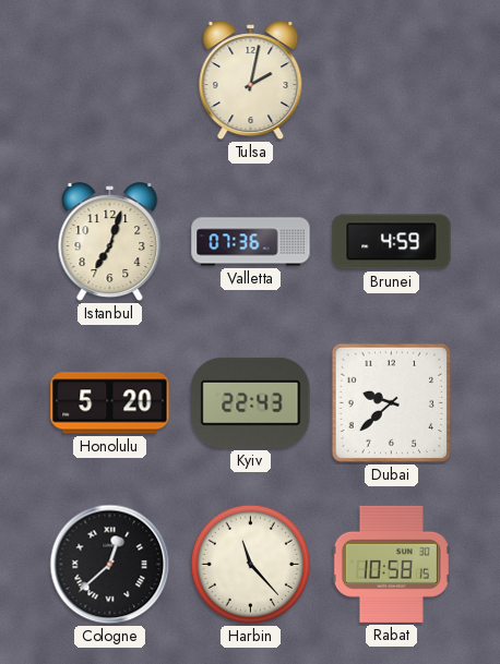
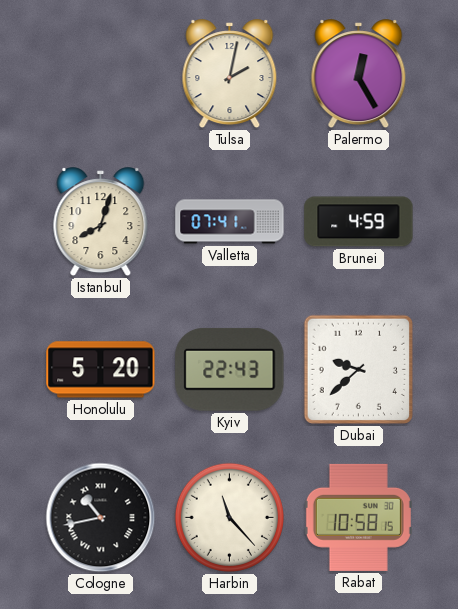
Palermo: none -> 12:25 (359, 74)
Istanbul: 7:03 -> 8:03 (101, 222)
Valletta: 07:36 -> 07:41 (230, 222)
Cologne: 12:38 -> 10:43 (101, 518)
